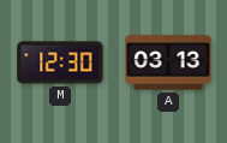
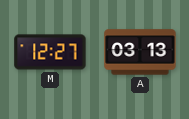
M: 12:30 -> 12:27 (50, 52)
